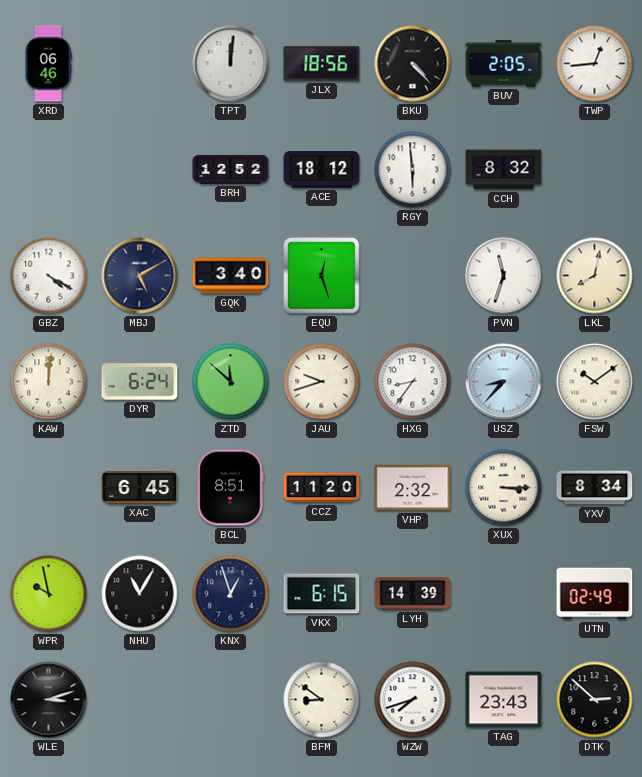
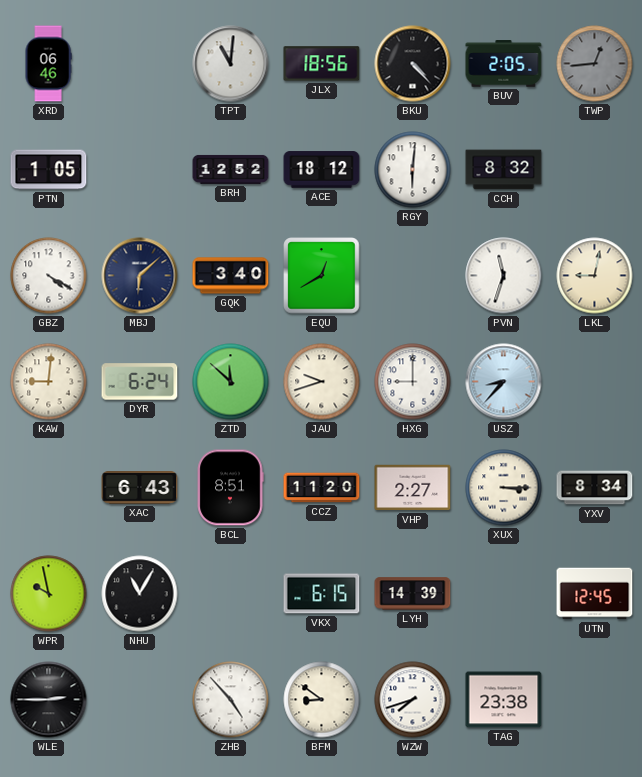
TPT: 12:01 -> 11:01 (231, 64)
TWP dial: white -> grey (595, 64)
PTN: none -> 1:05 (49, 170)
RGY: 5:59 -> 6:01 (413, 170)
MBJ: 5:10 -> 6:08 (140, 276)
EQU: 12:27 -> 12:40 (322, 276)
LKL: 8:02 -> 9:02 (595, 276)
KAW: 12:01 -> 9:01 (49, 382)
HXG: 8:36 -> 9:00 (413, 382)
FSW: 10:09 -> none (595, 382)
XAC: 6:45 -> 6:43 (140, 488)
VHP: 2:32 -> 2:27 (413, 488)
KNX: 12:57 -> none (231, 594)
UTN: 02:49 -> 12:45 (595, 594)
WLE: 3:12 -> 2:45 (49, 700)
ZHB: none -> 4:53 (231, 700)
TAG: 23:43 -> 23:38 (504, 700)
DTK: 2:52 -> none (595, 700)
